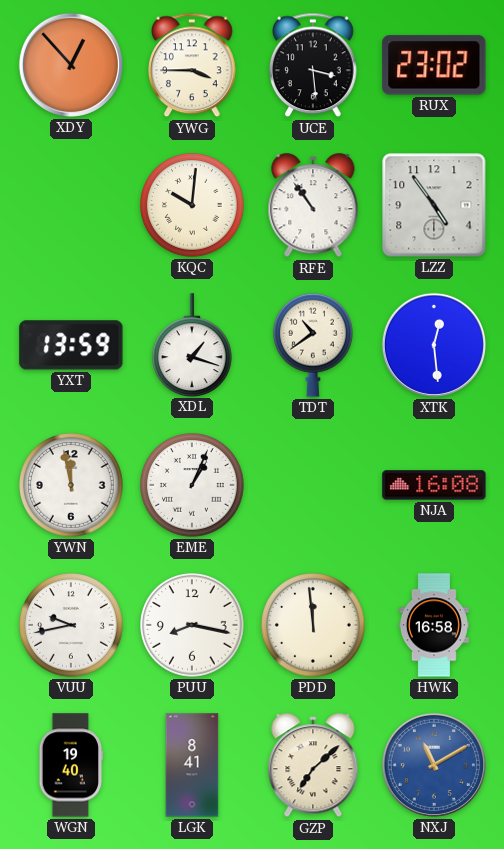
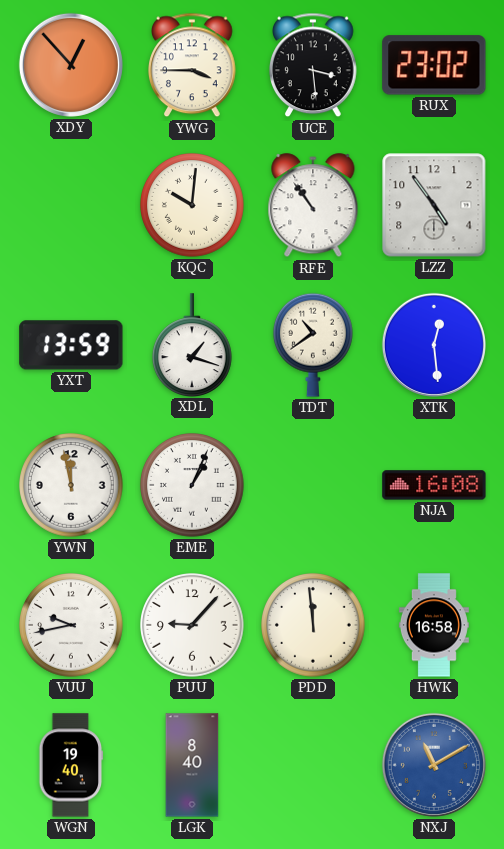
PUU: 8:17 -> 9:07 (193, 626)
LGK: 8:41 -> 8:40 (192, 765)
GZP: 7:08 -> none (313, 766)
